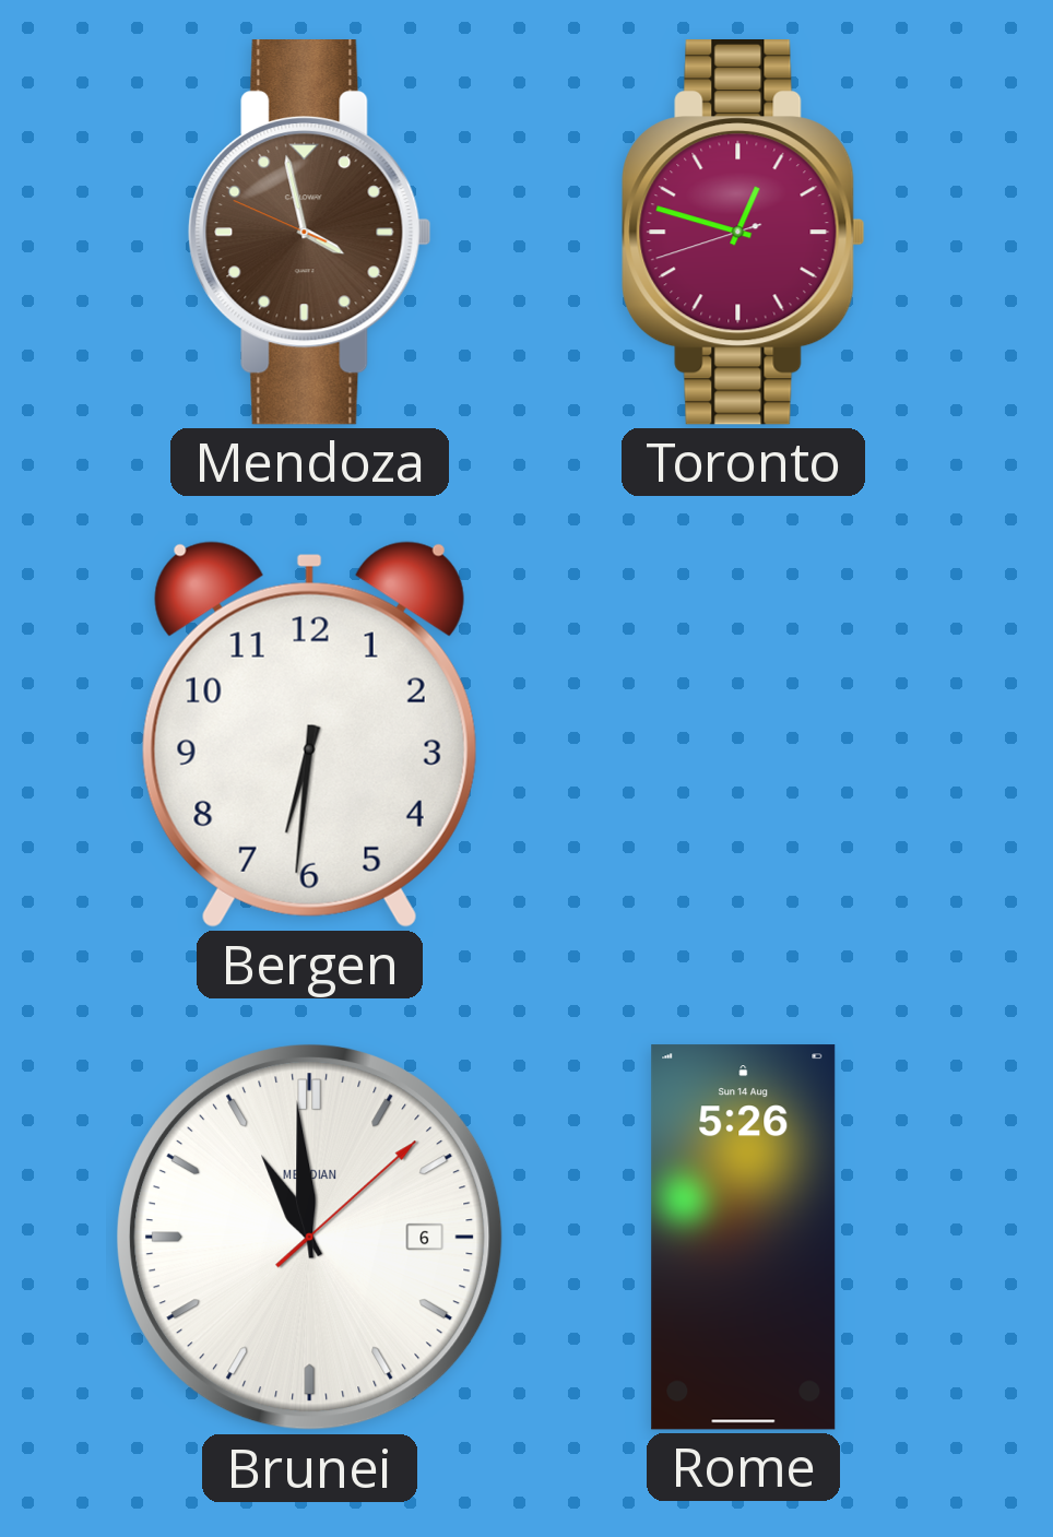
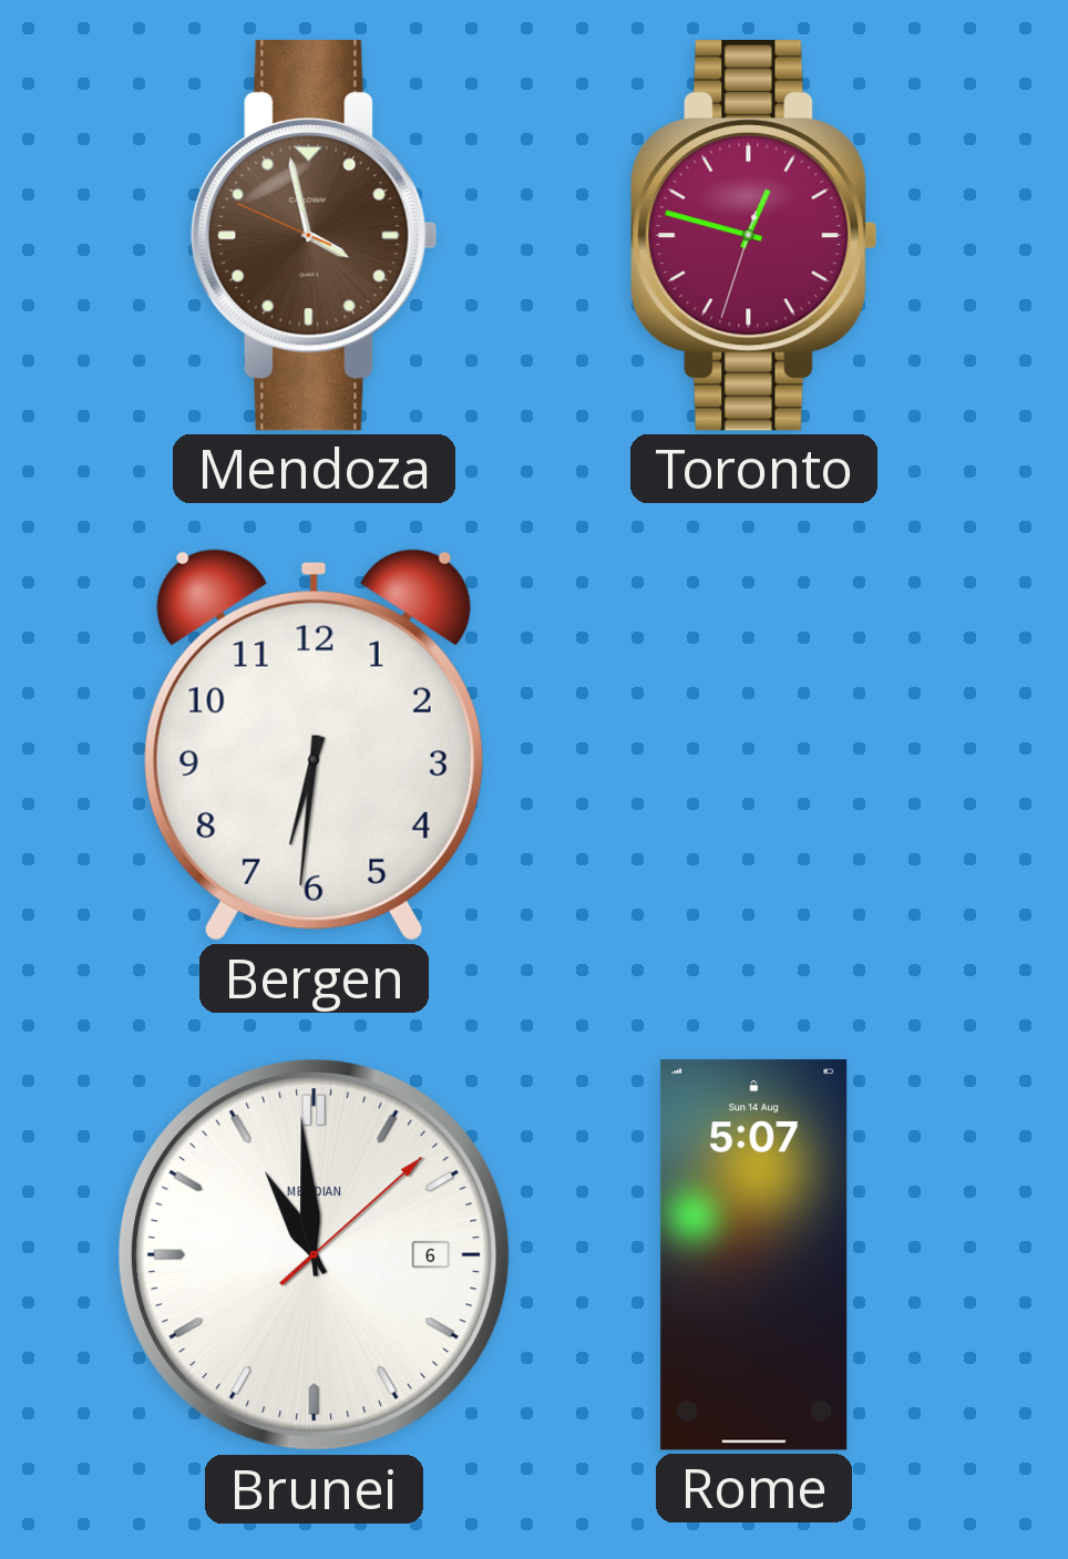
Toronto: 12:47:42 -> 12:47:33 (754, 236)
Rome: 5:26 -> 5:07 (754, 1255)
